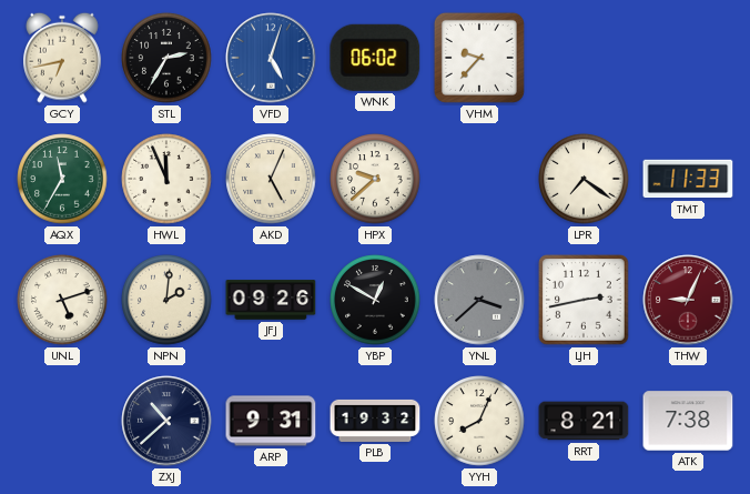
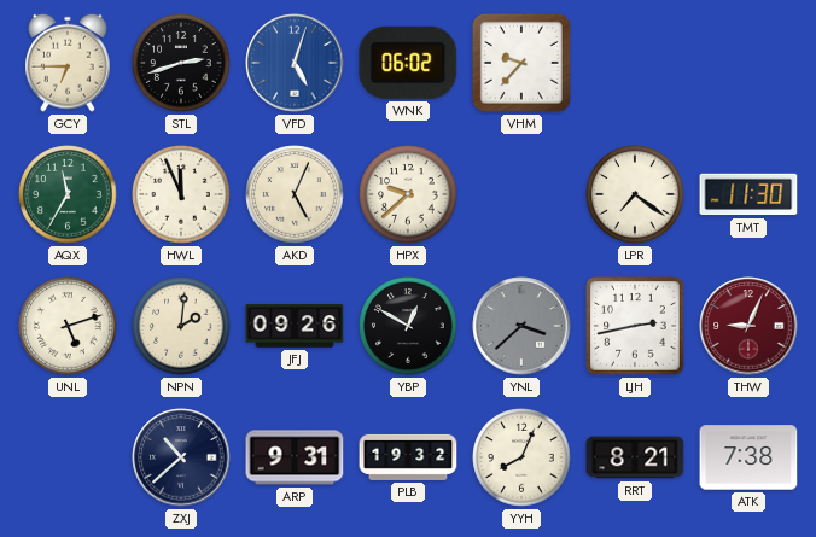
GCY: 6:43 -> 6:45 (69, 63)
STL: 2:35 -> 2:42 (181, 63)
TMT: 11:33 -> 11:30 (748, 194)
